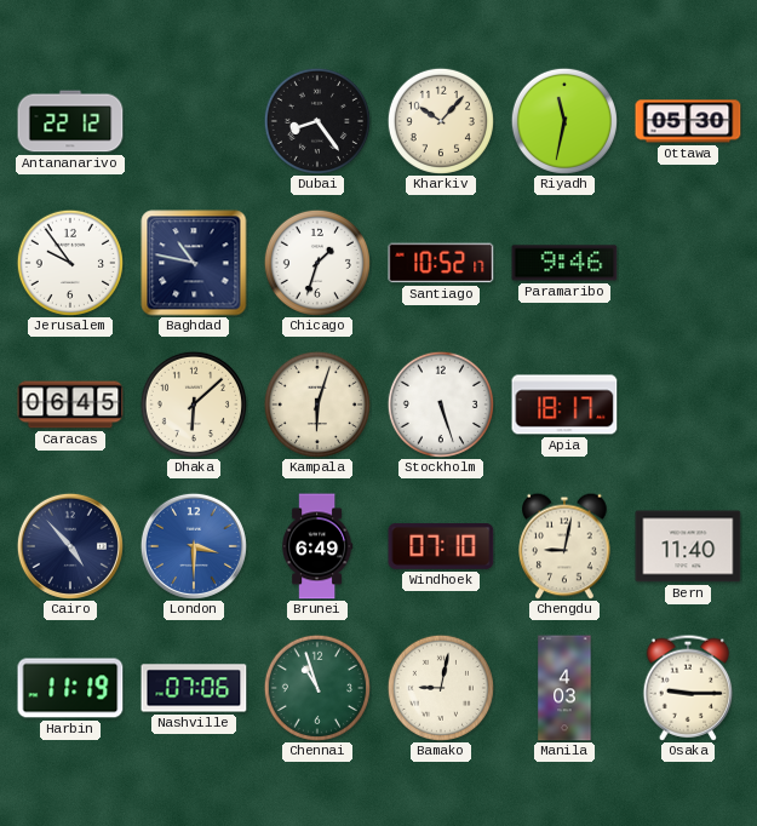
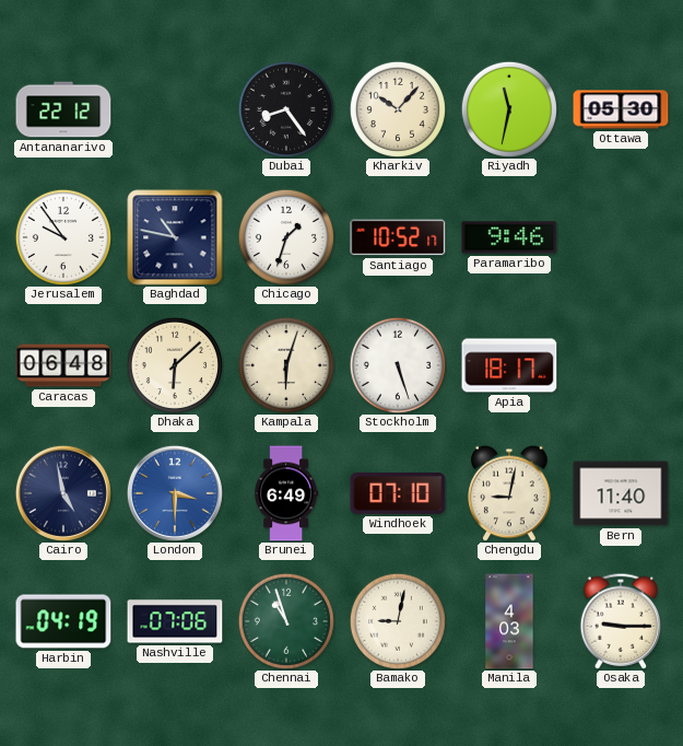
Caracas: 06:45 -> 06:48 (63, 365)
Cairo: 4:53 -> 4:58 (63, 493)
Harbin: 11:19 -> 04:19 (63, 621)
